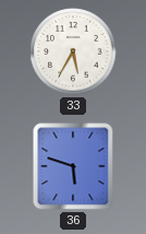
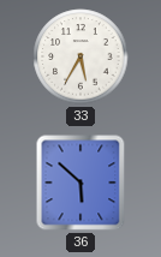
36: 5:48 -> 5:52 (80, 183)
